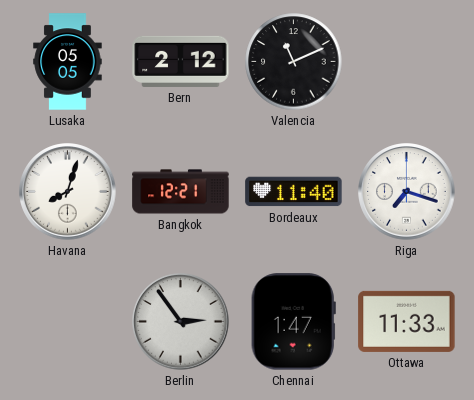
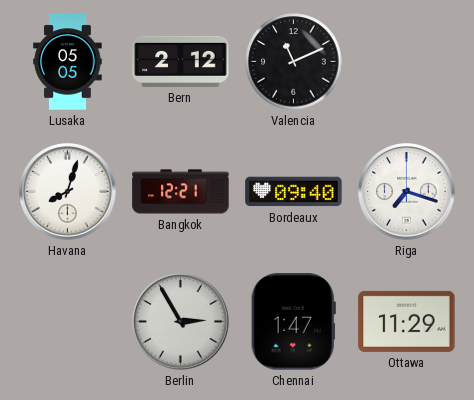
Bordeaux: 11:40 -> 09:40 (294, 192)
Berlin: 2:54 -> 2:55 (181, 322)
Ottawa: 11:33 -> 11:29 (407, 321)
